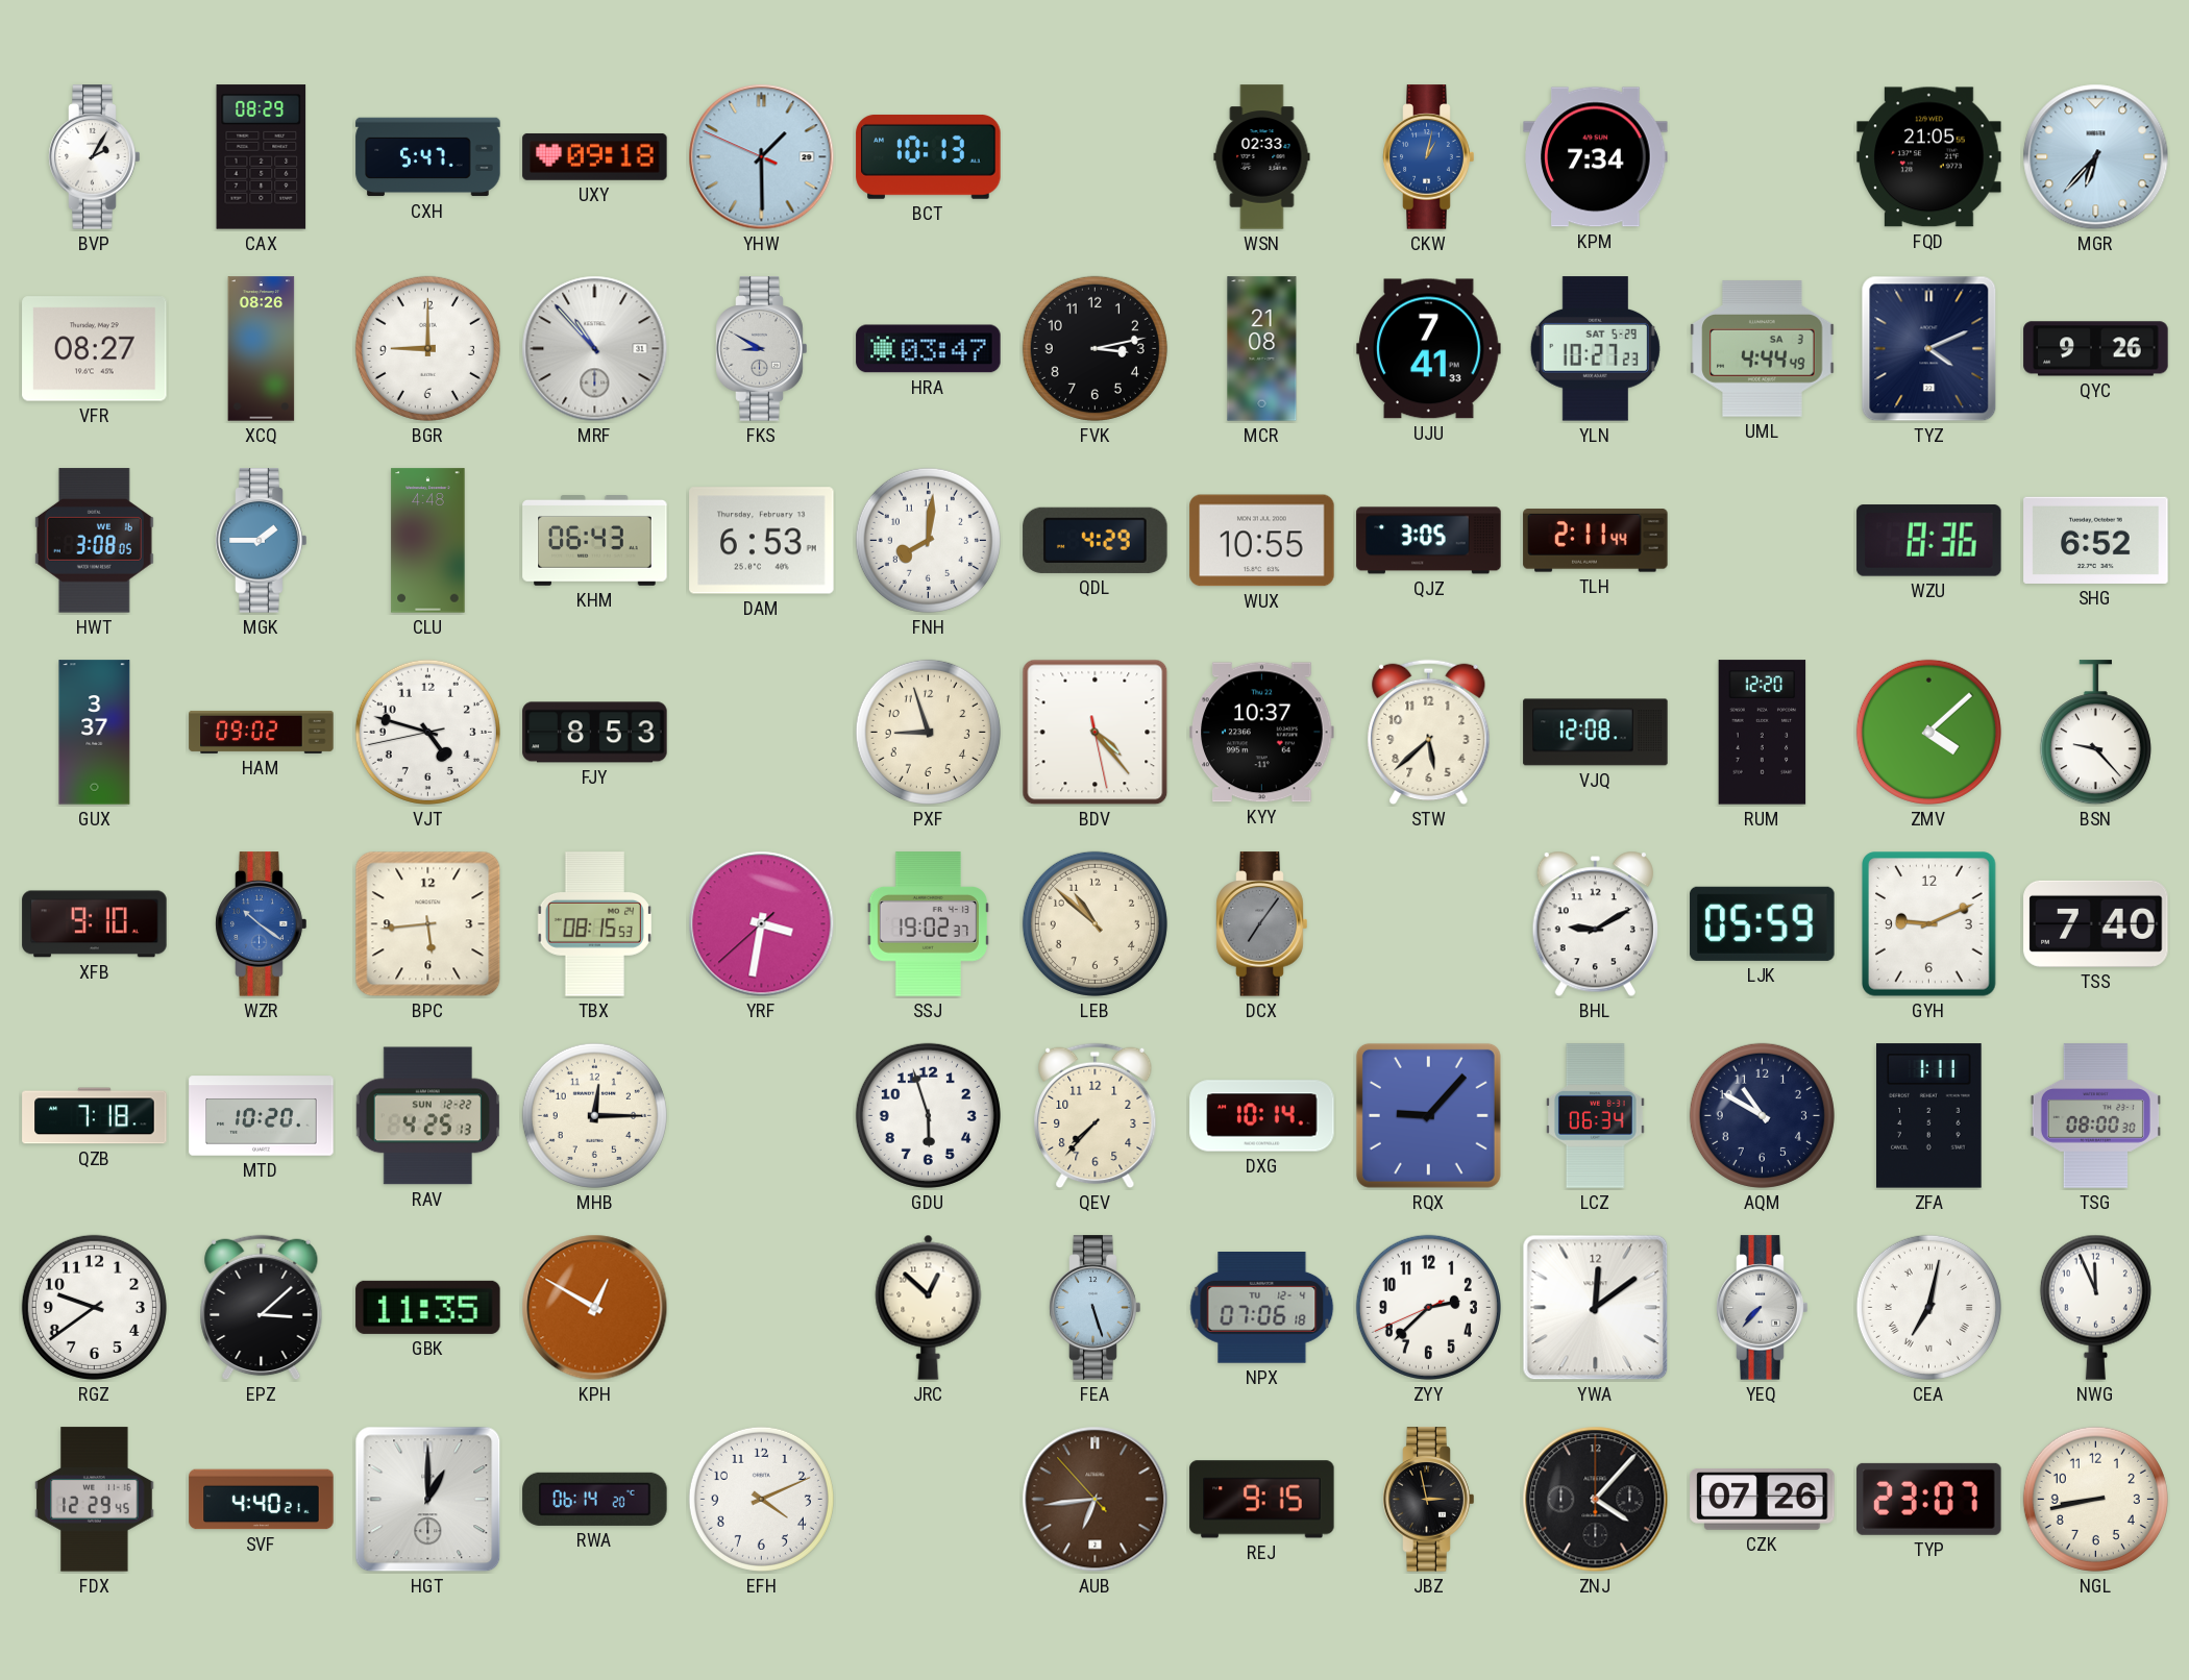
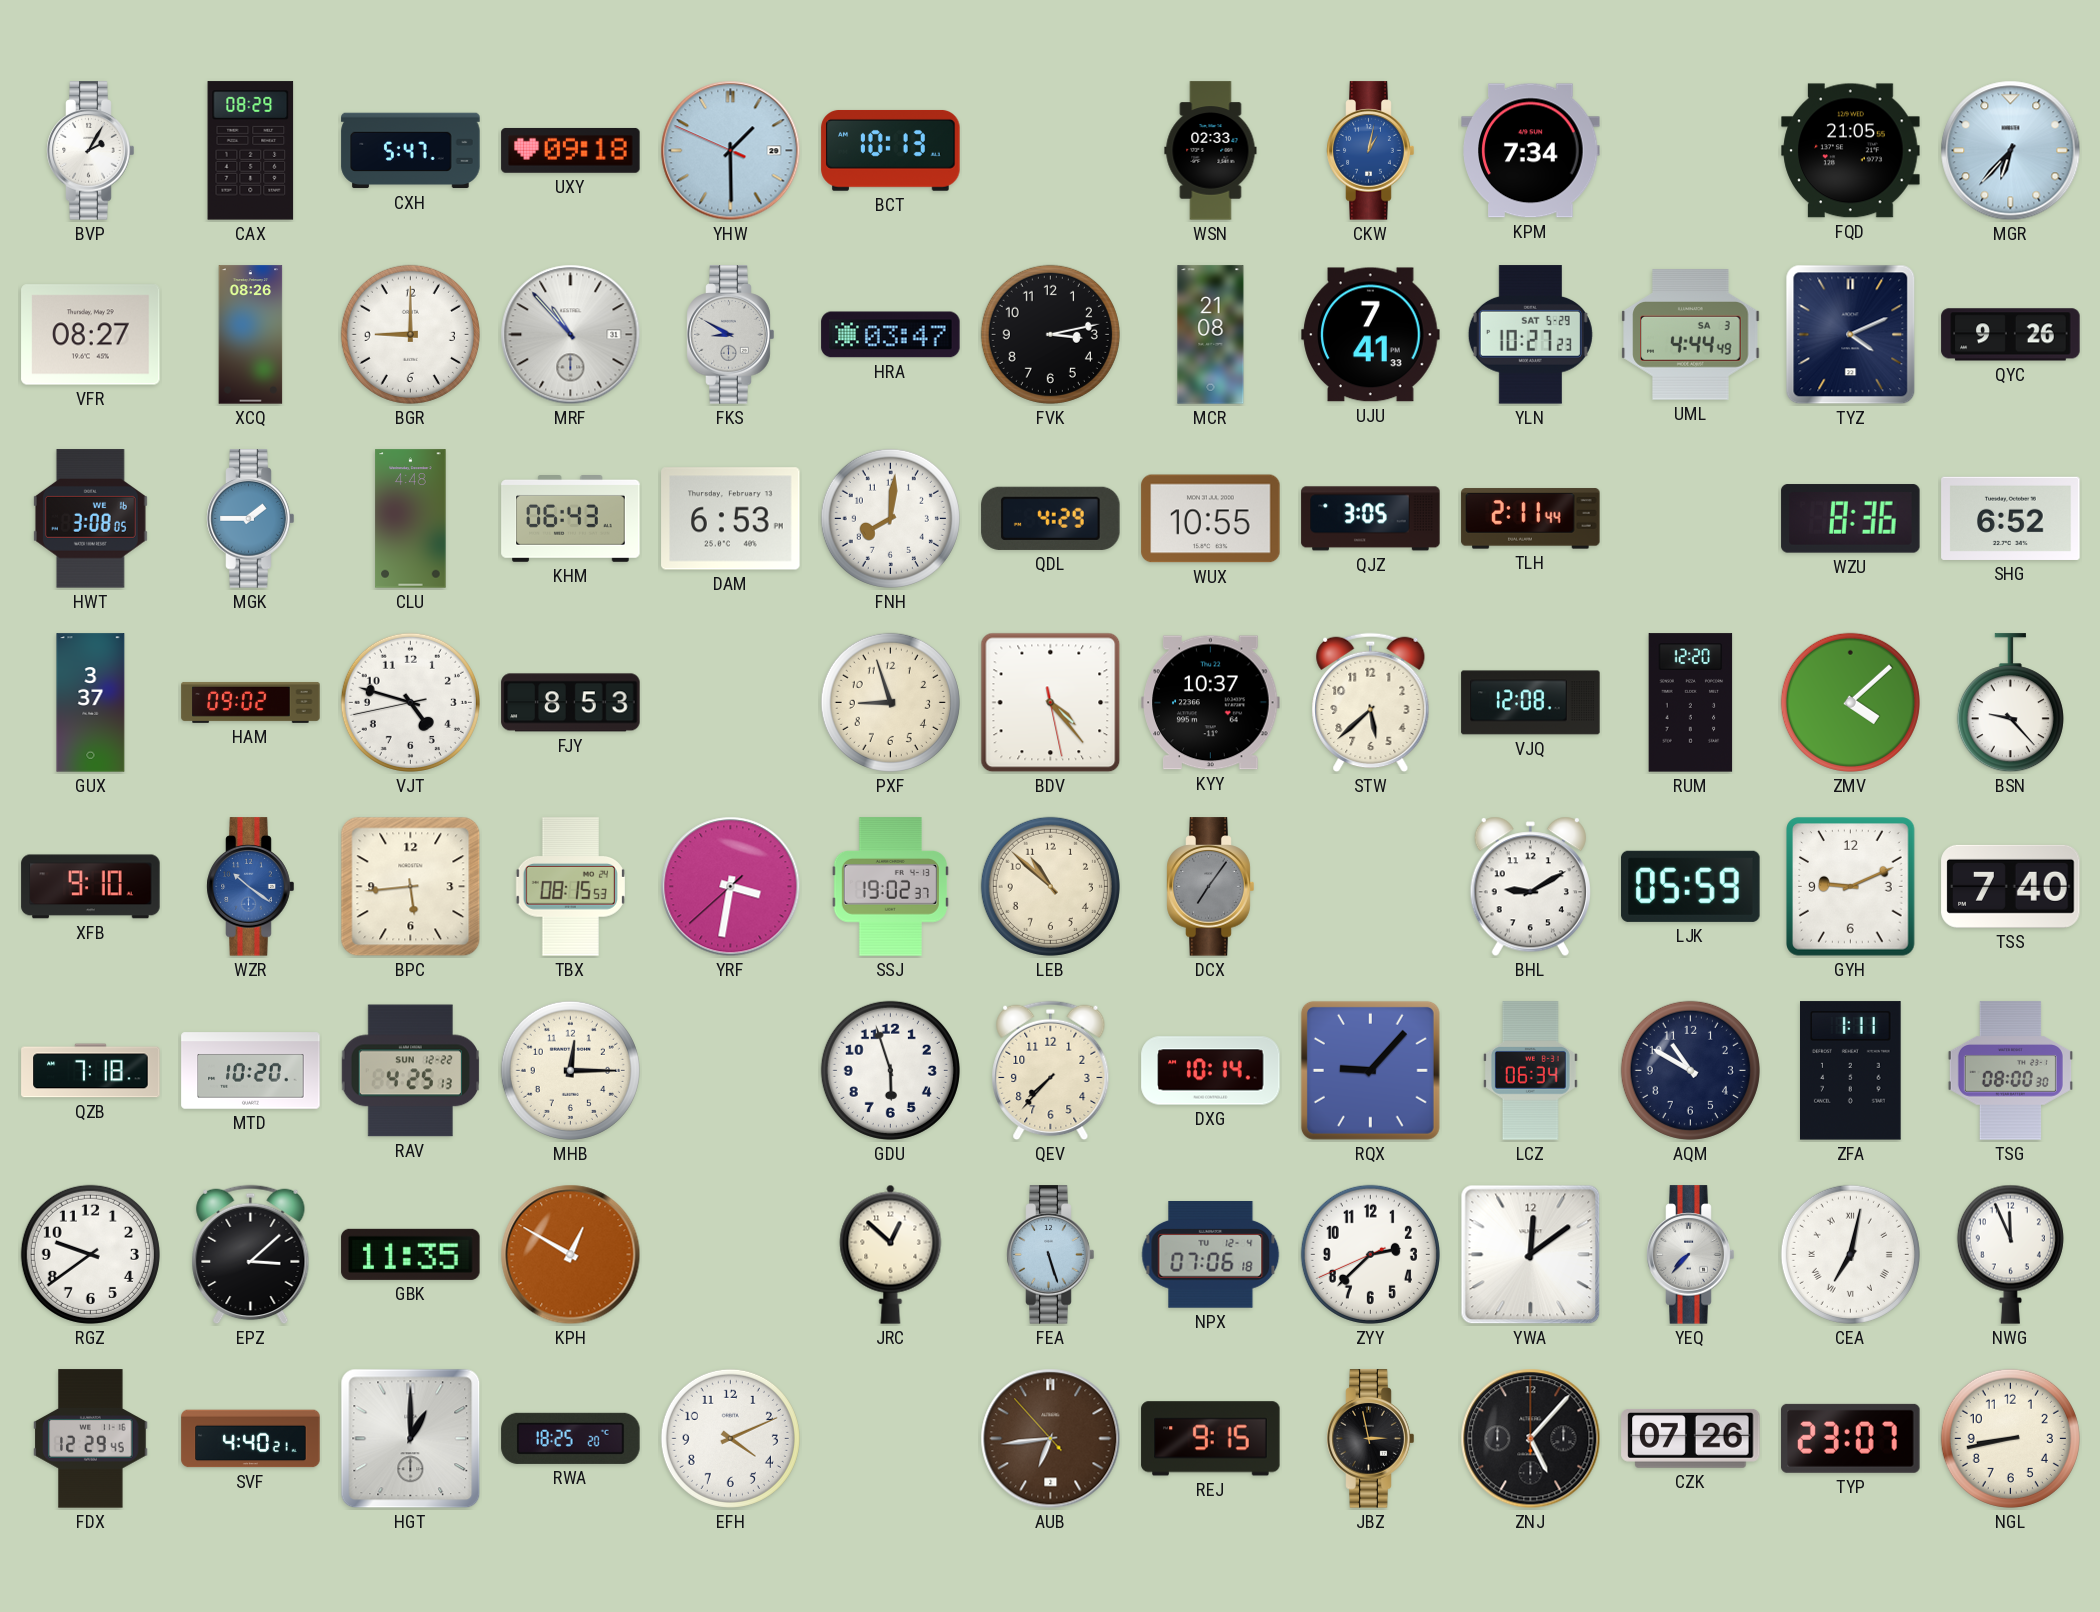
RWA: 06:14 -> 18:25 (571, 1438)
ZNJ: 4:07 -> 5:07 (1531, 1439)
